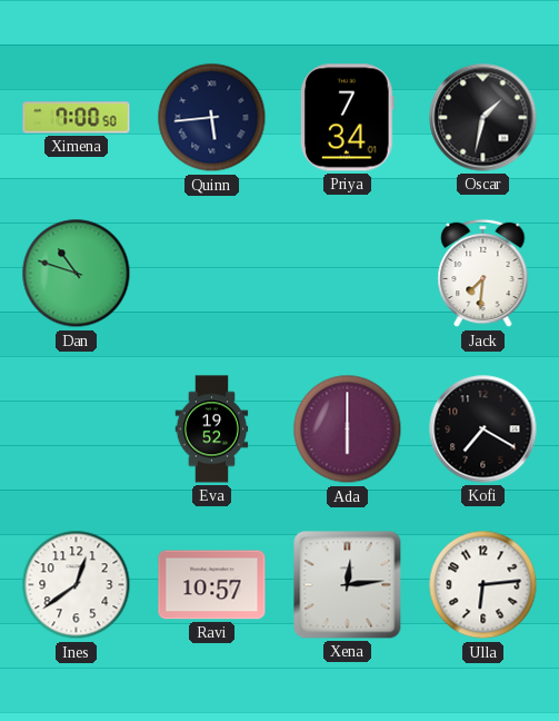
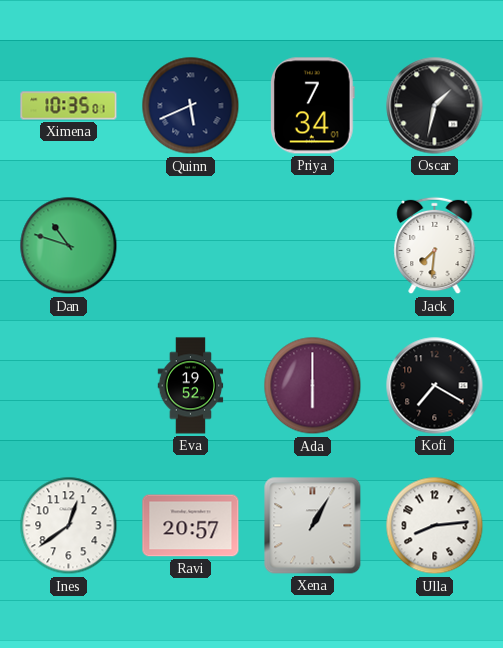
Ximena: 7:00 -> 10:35 (69, 106)
Quinn: 5:44 -> 5:41 (191, 106)
Ravi: 10:57 -> 20:57 (191, 526)
Xena: 12:14 -> 1:05 (313, 526)
Ulla: 6:14 -> 8:14 (435, 526)
